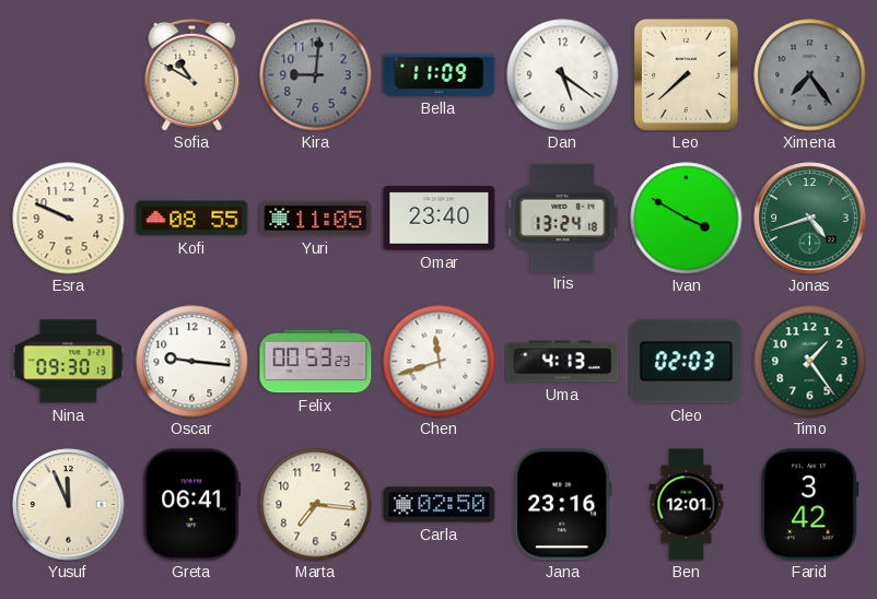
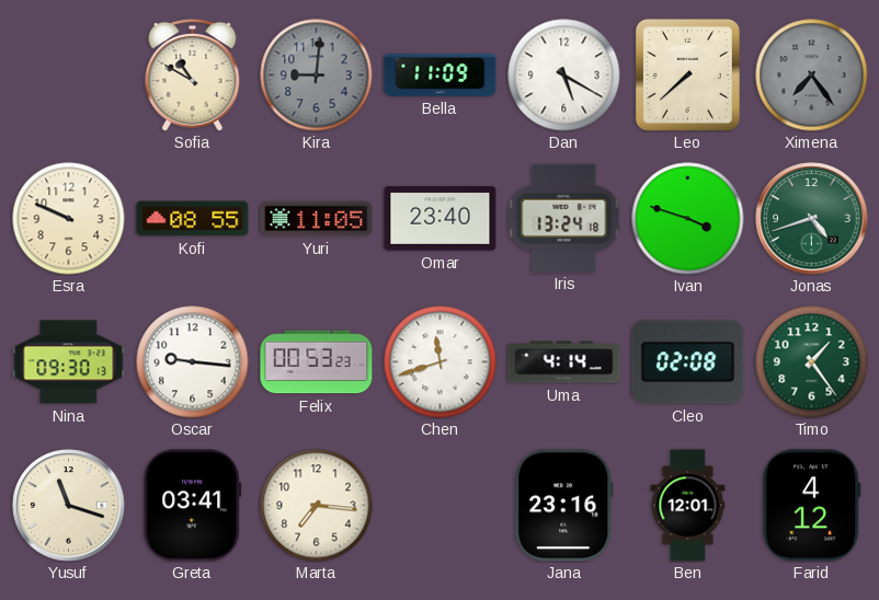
Dan: 5:21 -> 5:20 (564, 76)
Ivan: 3:50 -> 3:48 (688, 219)
Uma: 4:13 -> 4:14 (564, 362)
Cleo: 02:03 -> 02:08 (688, 362)
Yusuf: 11:56 -> 11:18 (69, 506)
Greta: 06:41 -> 03:41 (193, 506)
Carla: 02:50 -> none (440, 505)
Farid: 3:42 -> 4:12 (811, 506)
